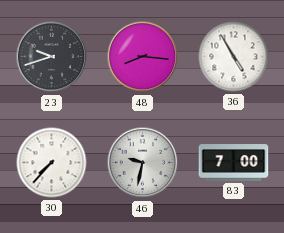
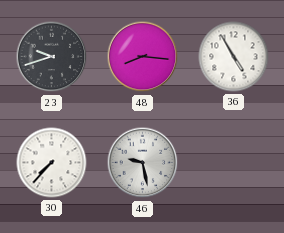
46: 9:32 -> 9:28 (143, 163)
83: 7:00 -> none (234, 163)
